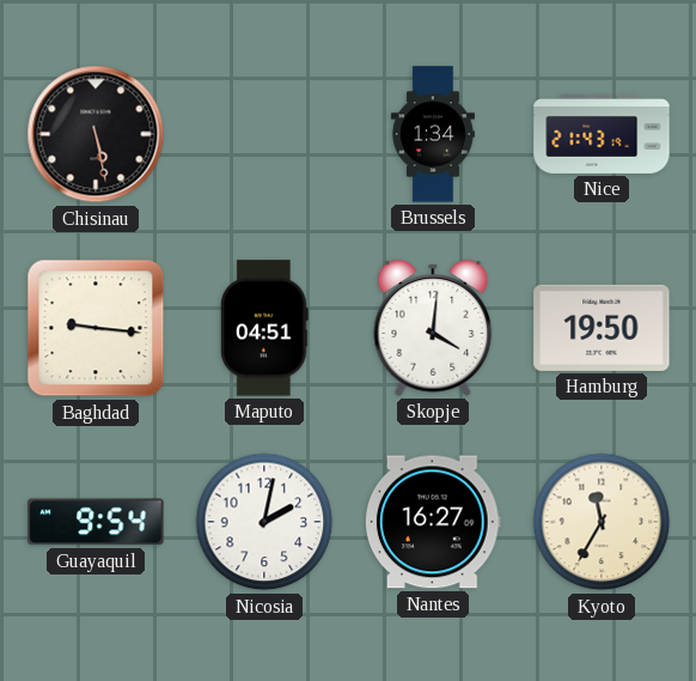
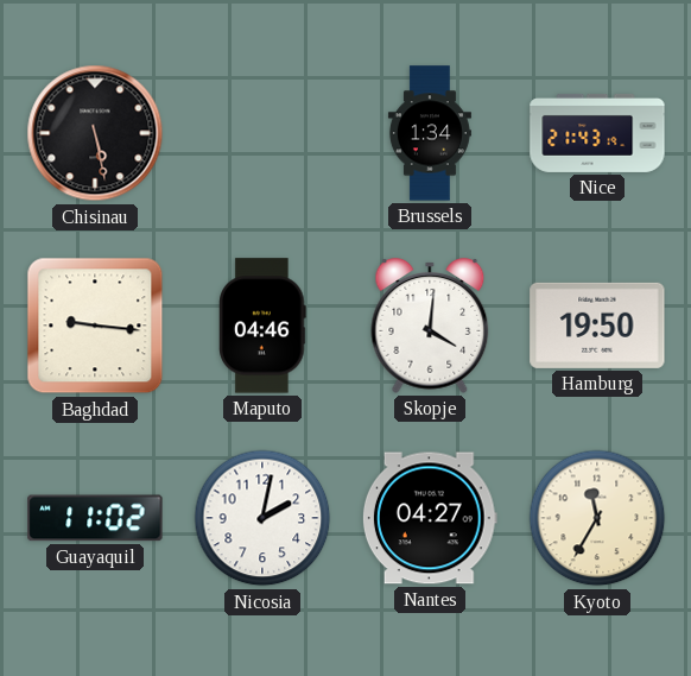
Maputo: 04:51 -> 04:46 (264, 326)
Guayaquil: 9:54 -> 11:02 (95, 518)
Nantes: 16:27 -> 04:27 (430, 518)
